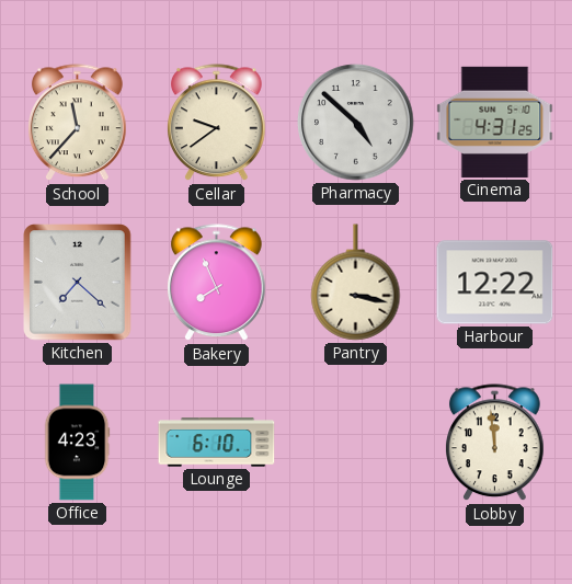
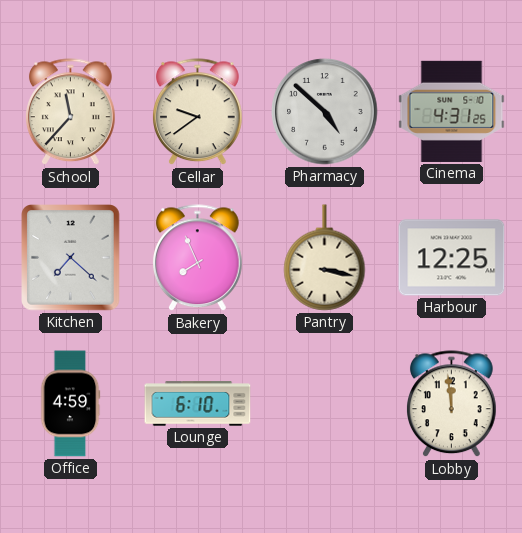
Harbour: 12:22 -> 12:25 (452, 258)
Office: 4:23 -> 4:59 (70, 404)
